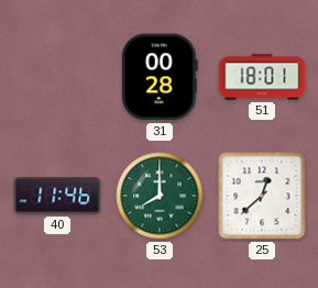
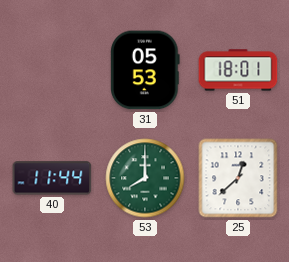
31: 00:28 -> 05:53 (145, 70)
40: 11:46 -> 11:44 (52, 178)
